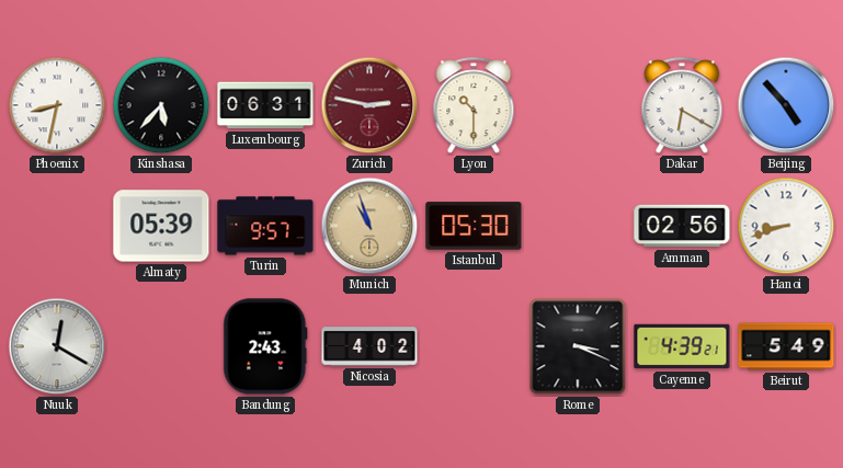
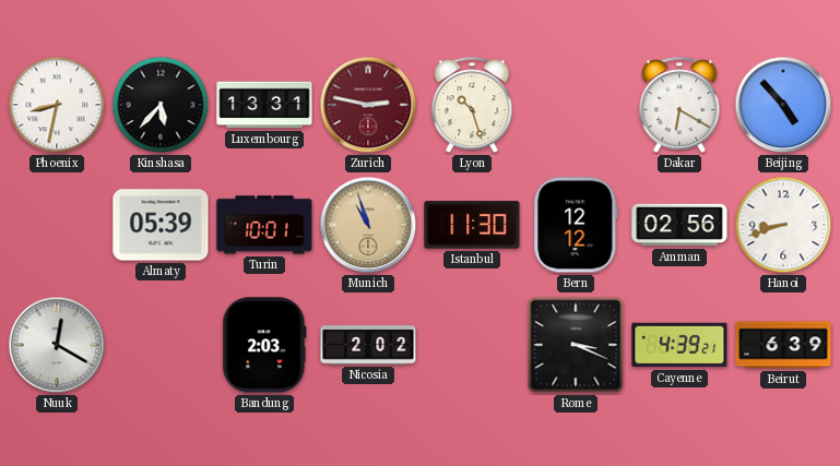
Luxembourg: 06:31 -> 13:31 (264, 105)
Lyon: 10:30 -> 10:27 (472, 106)
Turin: 9:57 -> 10:01 (264, 225)
Istanbul: 05:30 -> 11:30 (472, 225)
Bern: none -> 12:12 (576, 225)
Bandung: 2:43 -> 2:03 (264, 345)
Nicosia: 4:02 -> 2:02 (368, 345)
Beirut: 5:49 -> 6:39 (783, 345)
